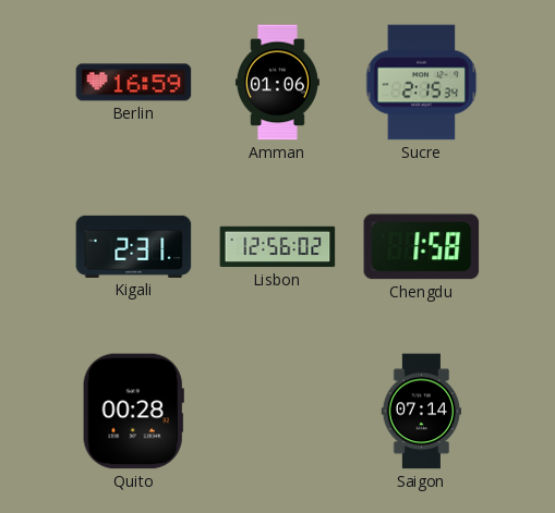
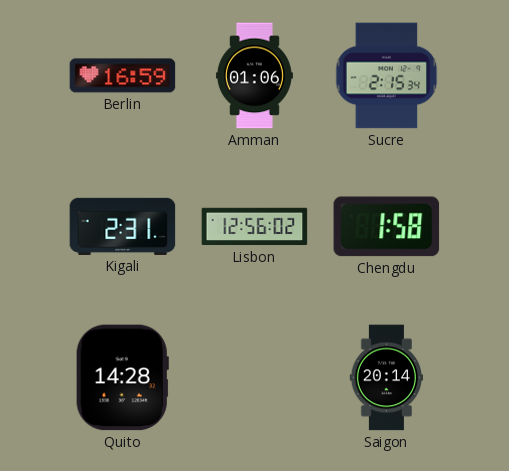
Quito: 00:28 -> 14:28 (122, 378)
Saigon: 07:14 -> 20:14 (386, 378)
